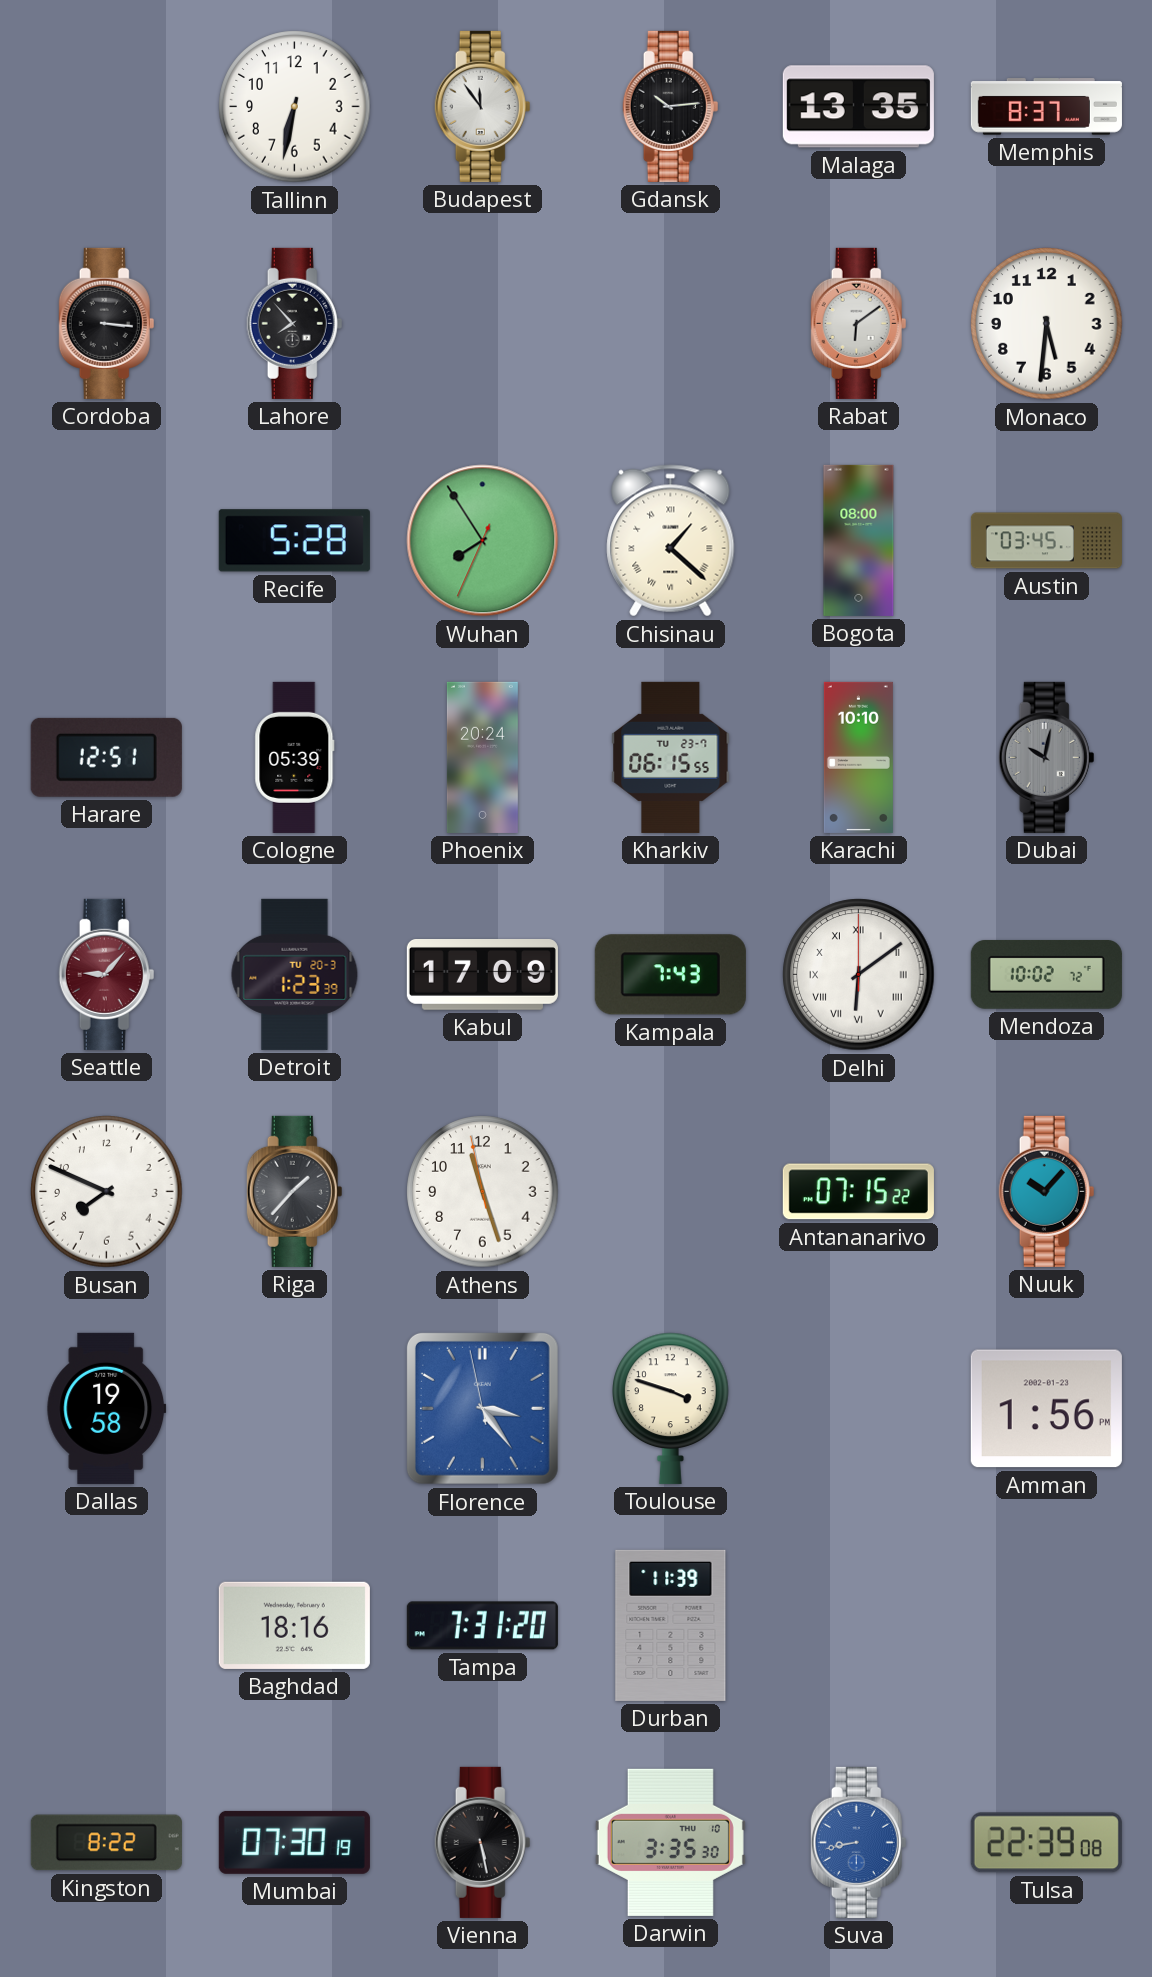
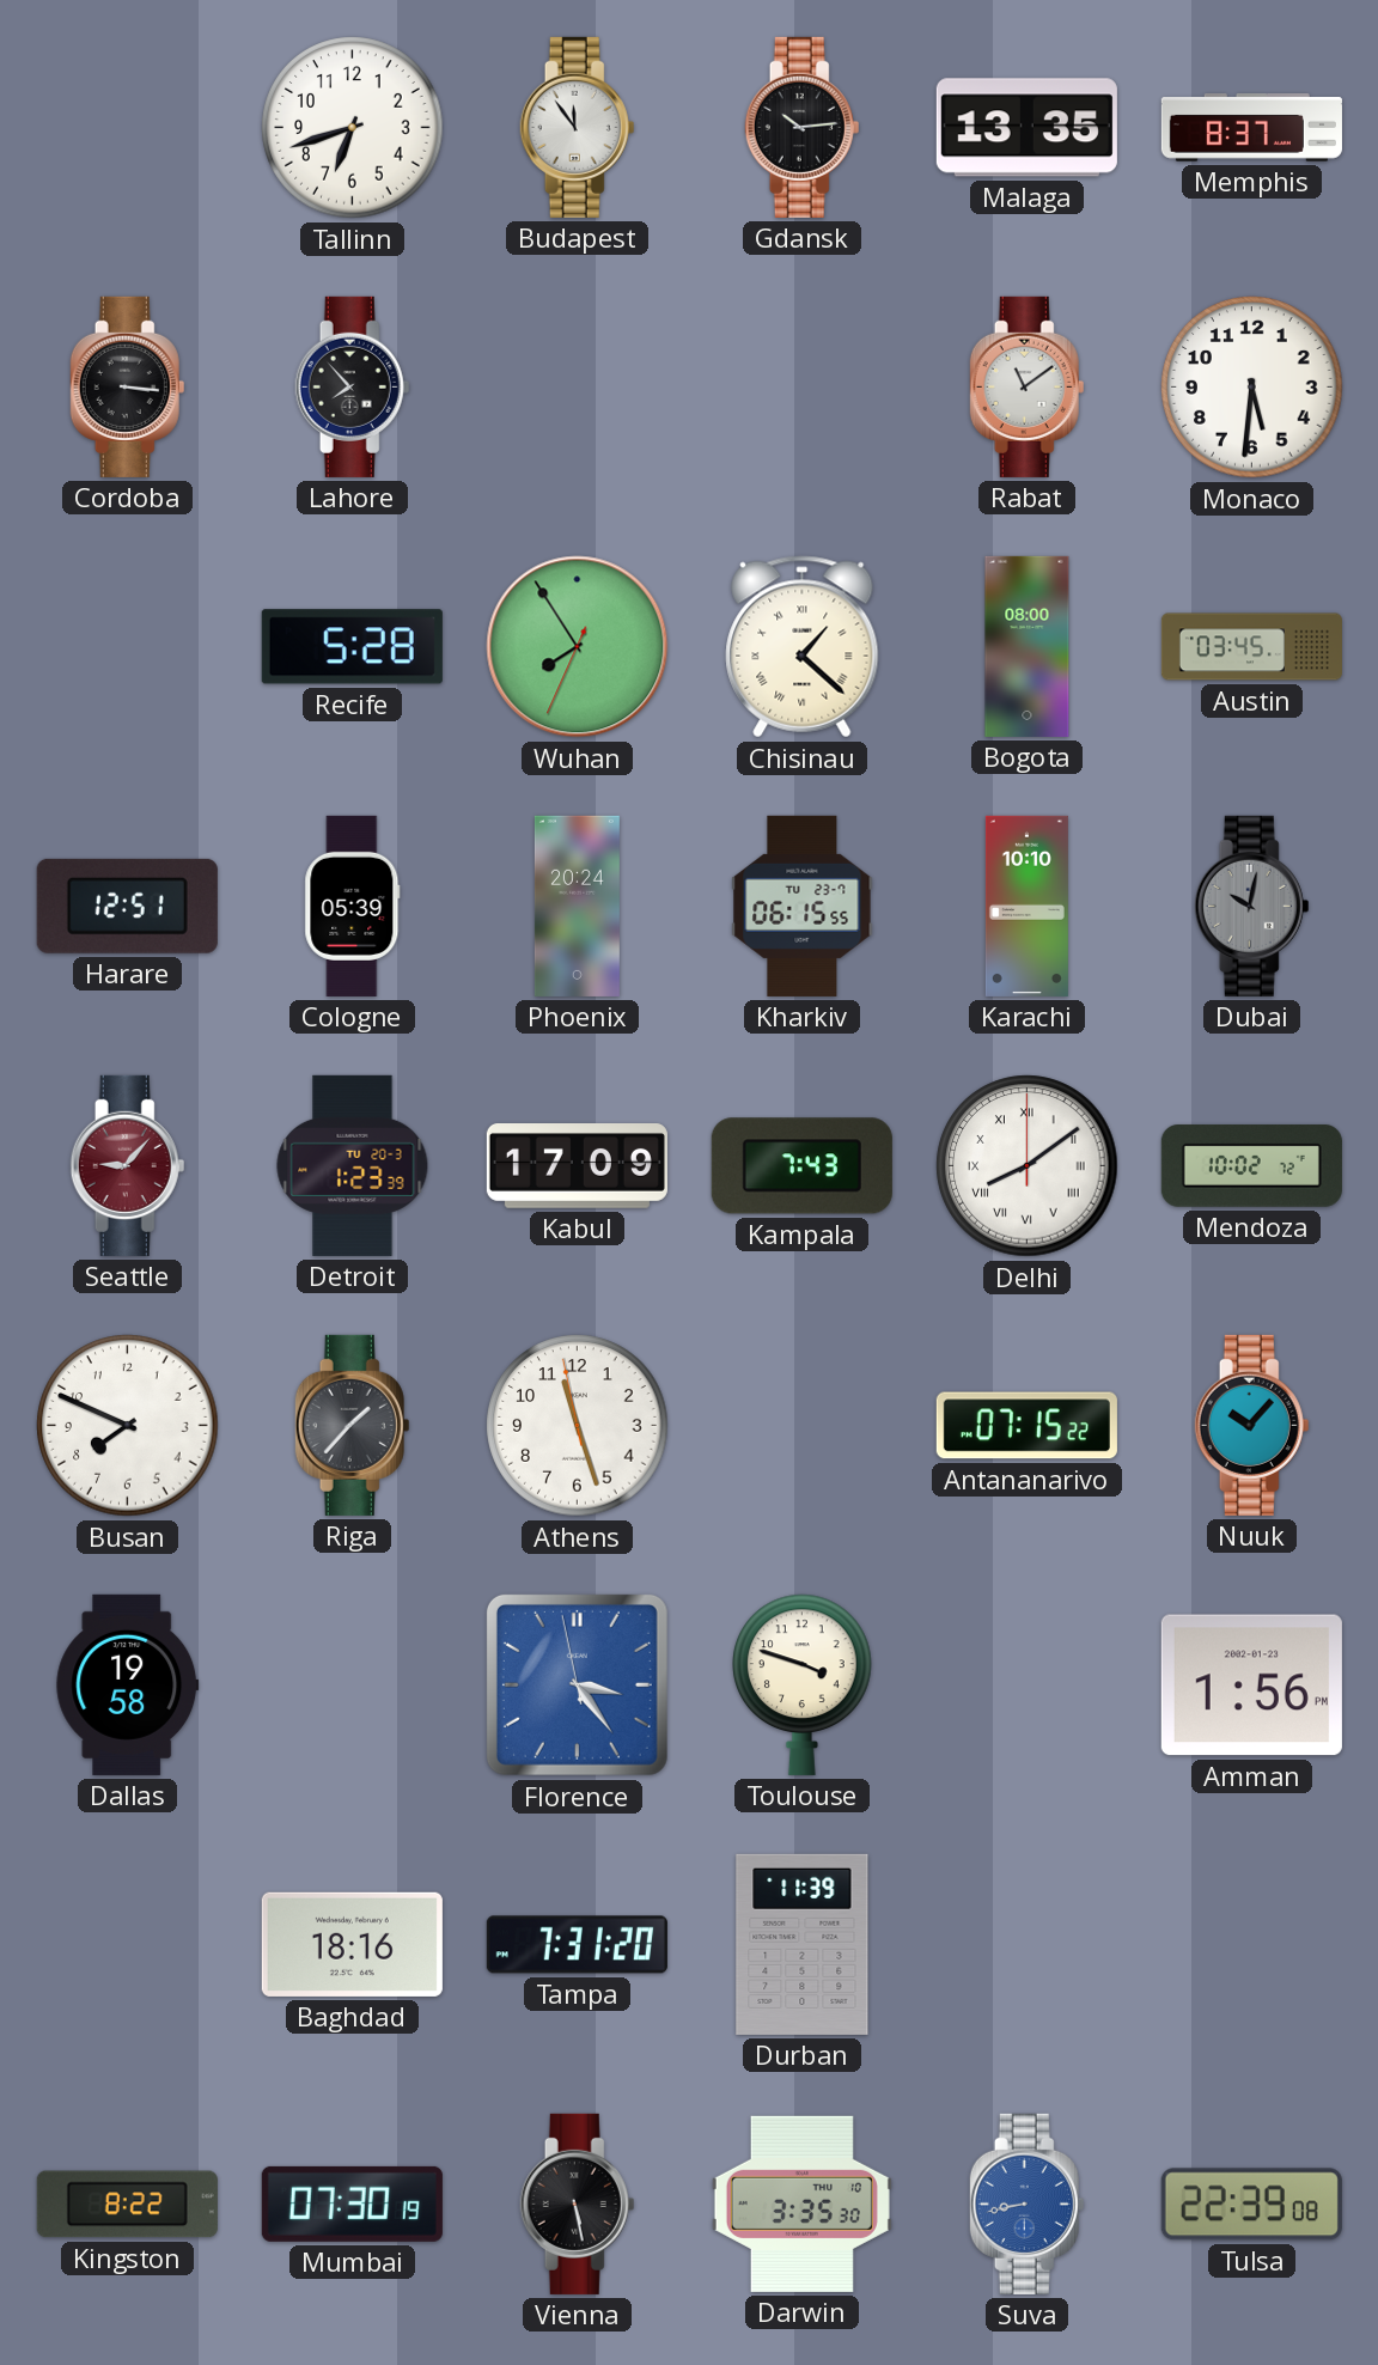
Tallinn: 6:32 -> 6:42 (353, 128)
Rabat: 6:09 -> 11:09 (1028, 386)
Delhi: 6:09 -> 8:09 (1028, 1166)
